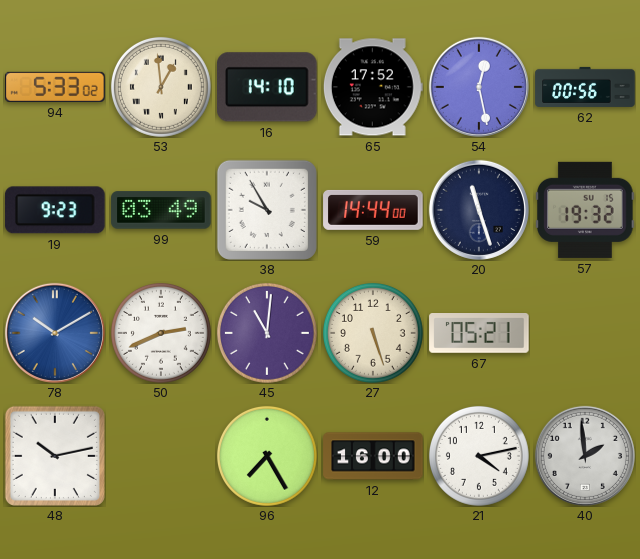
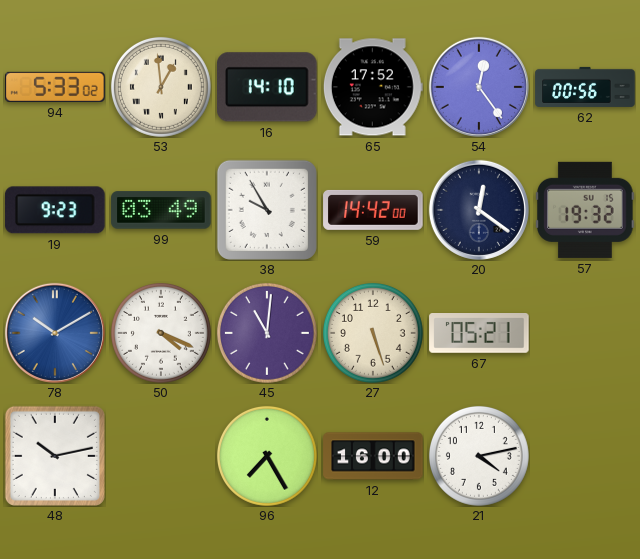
54: 12:28 -> 12:24 (479, 87)
59: 14:44 -> 14:42 (373, 210)
20: 11:27 -> 12:21 (479, 210)
50: 2:41 -> 4:19 (161, 333)
40: 1:59 -> none (585, 456)
